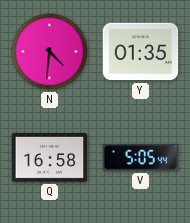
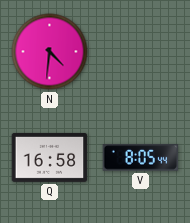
Y: 01:35 -> none (141, 52)
V: 5:05 -> 8:05 (141, 158)
